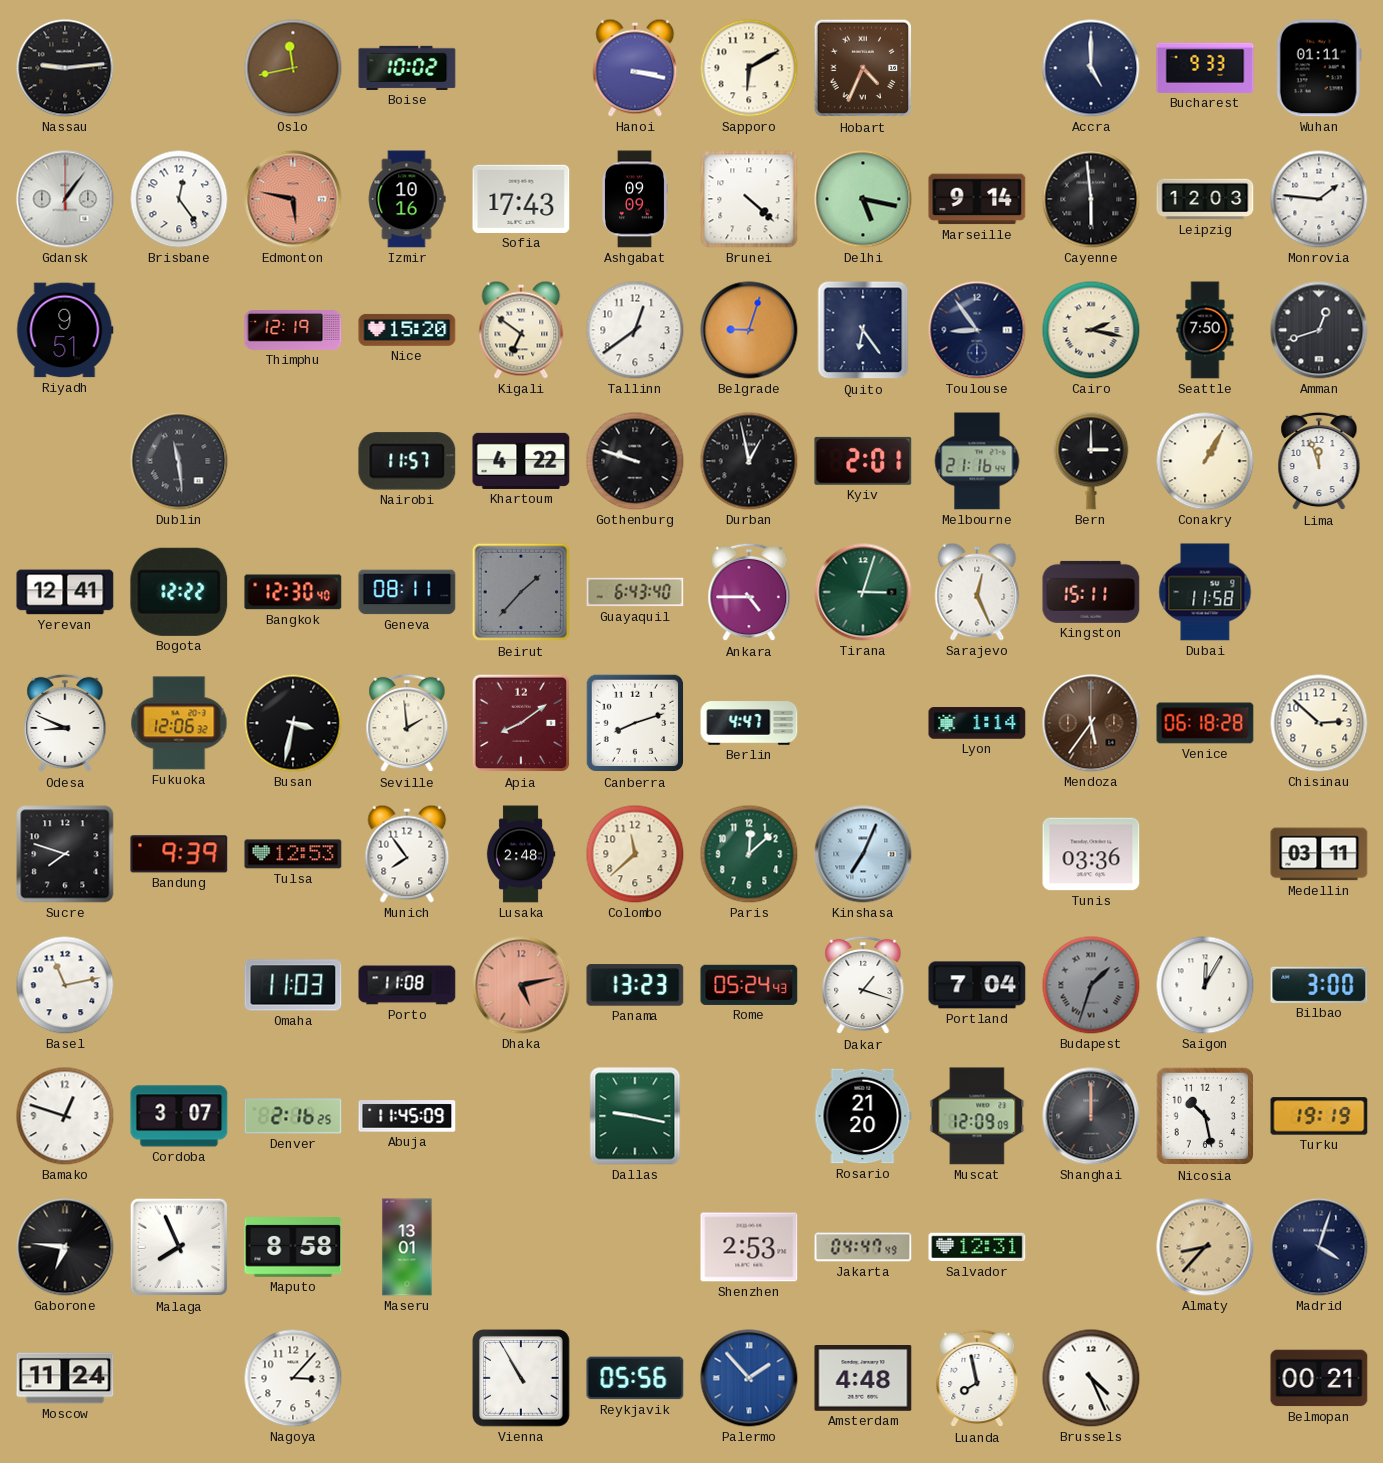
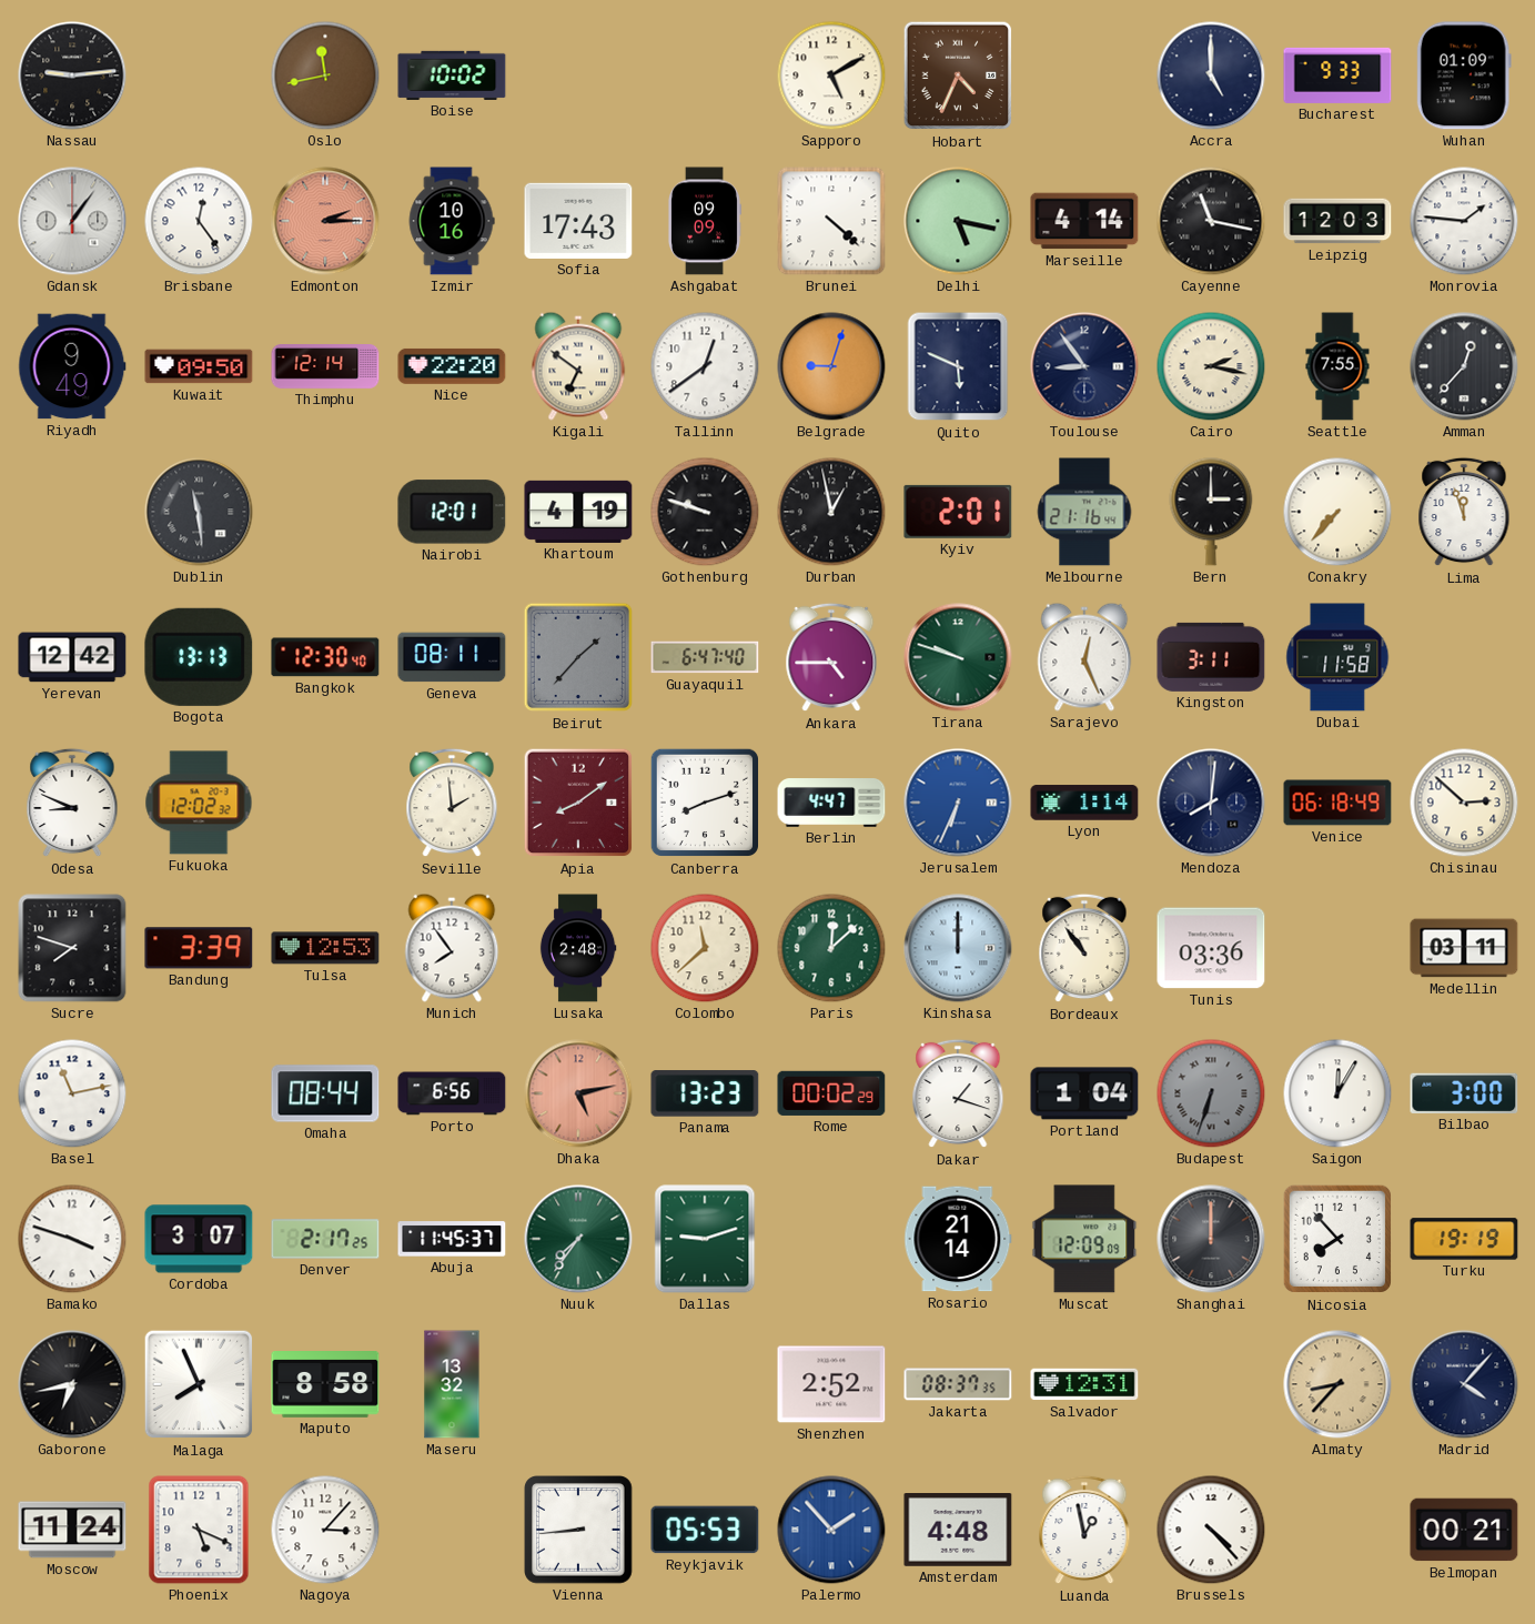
Hanoi: 3:17 -> none (635, 68)
Sapporo: 6:10 -> 5:10 (831, 75)
Wuhan: 01:11 -> 01:09 (1464, 75)
Edmonton: 5:47 -> 2:15 (325, 221)
Marseille: 9:14 -> 4:14 (1084, 221)
Cayenne: 5:59 -> 11:17 (1211, 221)
Riyadh: 9:51 -> 9:49 (72, 366)
Kuwait: none -> 09:50 (199, 366)
Thimphu: 12:19 -> 12:14 (325, 367)
Nice: 15:20 -> 22:20 (452, 366)
Quito: 6:24 -> 5:49 (958, 366)
Seattle: 7:50 -> 7:55 (1337, 366)
Amman: 12:42 -> 12:37 (1464, 366)
Nairobi: 11:57 -> 12:01 (452, 512)
Khartoum: 4:22 -> 4:19 (578, 512)
Conakry: 1:05 -> 7:37 (1337, 512)
Yerevan: 12:41 -> 12:42 (72, 657)
Bogota: 12:22 -> 13:13 (199, 657)
Guayaquil: 6:43 -> 6:47 (705, 657)
Tirana: 3:03 -> 9:48 (958, 657)
Kingston: 15:11 -> 3:11 (1211, 657)
Fukuoka: 12:06 -> 12:02 (199, 803)
Busan: 3:32 -> none (293, 723)
Jerusalem: none -> 6:34 (958, 803)
Mendoza: 5:36 -> 8:01 (1211, 803)
Mendoza dial: brown -> navy (1211, 803)
Venice: 06:18:28 -> 06:18:49 (1337, 803)
Bandung: 9:39 -> 3:39 (199, 948)
Kinshasa: 7:04 -> 12:00 (958, 948)
Bordeaux: none -> 10:54 (1084, 948)
Omaha: 11:03 -> 08:44 (325, 1093)
Porto: 11:08 -> 6:56 (452, 1093)
Rome: 05:24 -> 00:02 (831, 1093)
Portland: 7:04 -> 1:04 (1084, 1093)
Budapest: 1:33 -> 6:33 (1211, 1093)
Bamako: 12:48 -> 3:48 (72, 1239)
Denver: 2:16 -> 2:17 (325, 1239)
Abuja: 11:45:09 -> 11:45:37 (452, 1239)
Nuuk: none -> 7:36 (578, 1239)
Dallas: 9:17 -> 9:12 (705, 1239)
Rosario: 21:20 -> 21:14 (958, 1239)
Nicosia: 10:28 -> 7:53 (1336, 1239)
Gaborone: 6:46 -> 6:43 (72, 1384)
Maseru: 13:01 -> 13:32 (452, 1384)
Shenzhen: 2:53 -> 2:52 (831, 1384)
Jakarta: 04:47 -> 08:37 (958, 1384)
Madrid: 4:03 -> 4:07 (1464, 1384)
Phoenix: none -> 5:19 (199, 1530)
Vienna: 10:55 -> 8:44 (579, 1531)
Reykjavik: 05:56 -> 05:53 (705, 1530)
Luanda: 7:58 -> 12:58 (1084, 1530)
Brussels: 4:26 -> 4:23 (1211, 1530)
